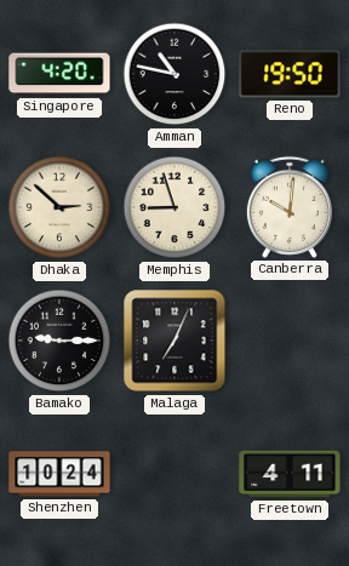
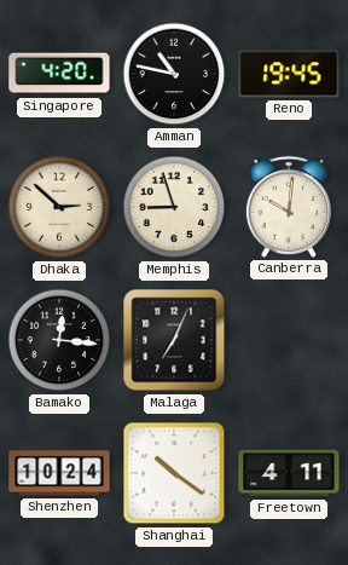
Reno: 19:50 -> 19:45 (289, 74)
Bamako: 9:15 -> 12:16 (59, 340)
Shanghai: none -> 10:21 (174, 473)
